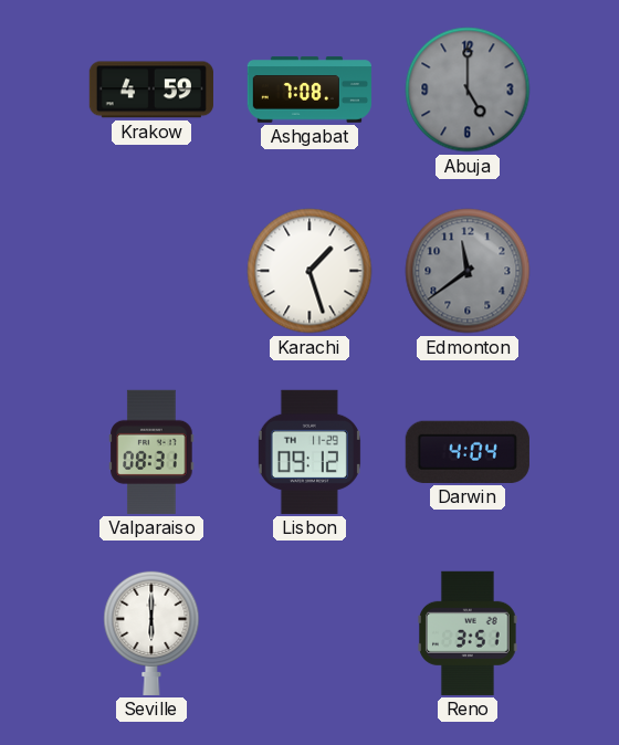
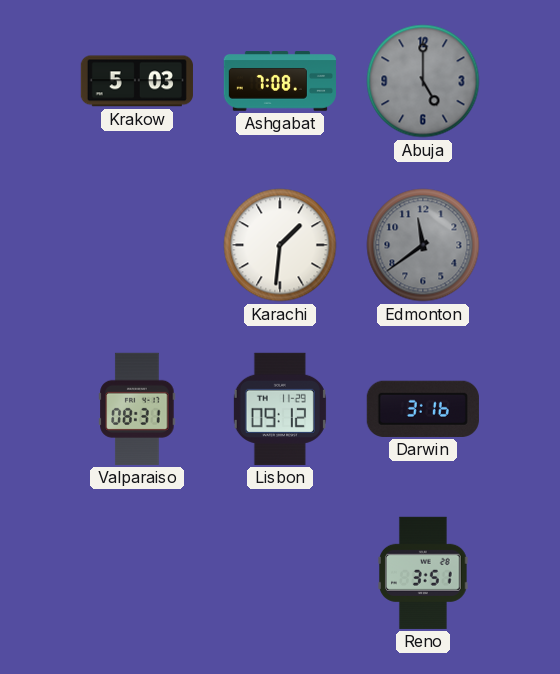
Krakow: 4:59 -> 5:03 (137, 81)
Karachi: 1:27 -> 1:31 (280, 245)
Darwin: 4:04 -> 3:16 (423, 409)
Seville: 6:00 -> none (151, 632)
